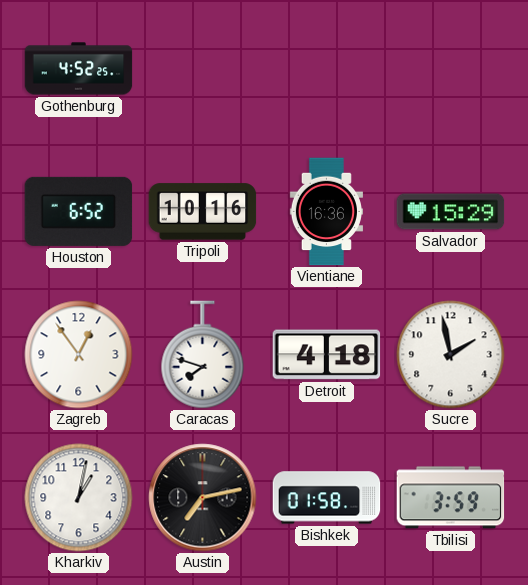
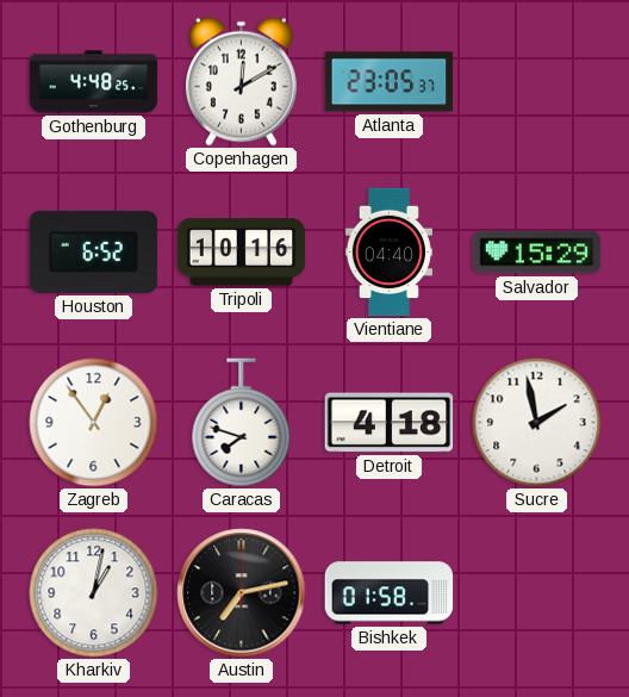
Gothenburg: 4:52 -> 4:48 (94, 82)
Copenhagen: none -> 12:10 (242, 81)
Atlanta: none -> 23:05 (390, 82)
Vientiane: 16:36 -> 04:40 (388, 253)
Tbilisi: 3:59 -> none (451, 498)
